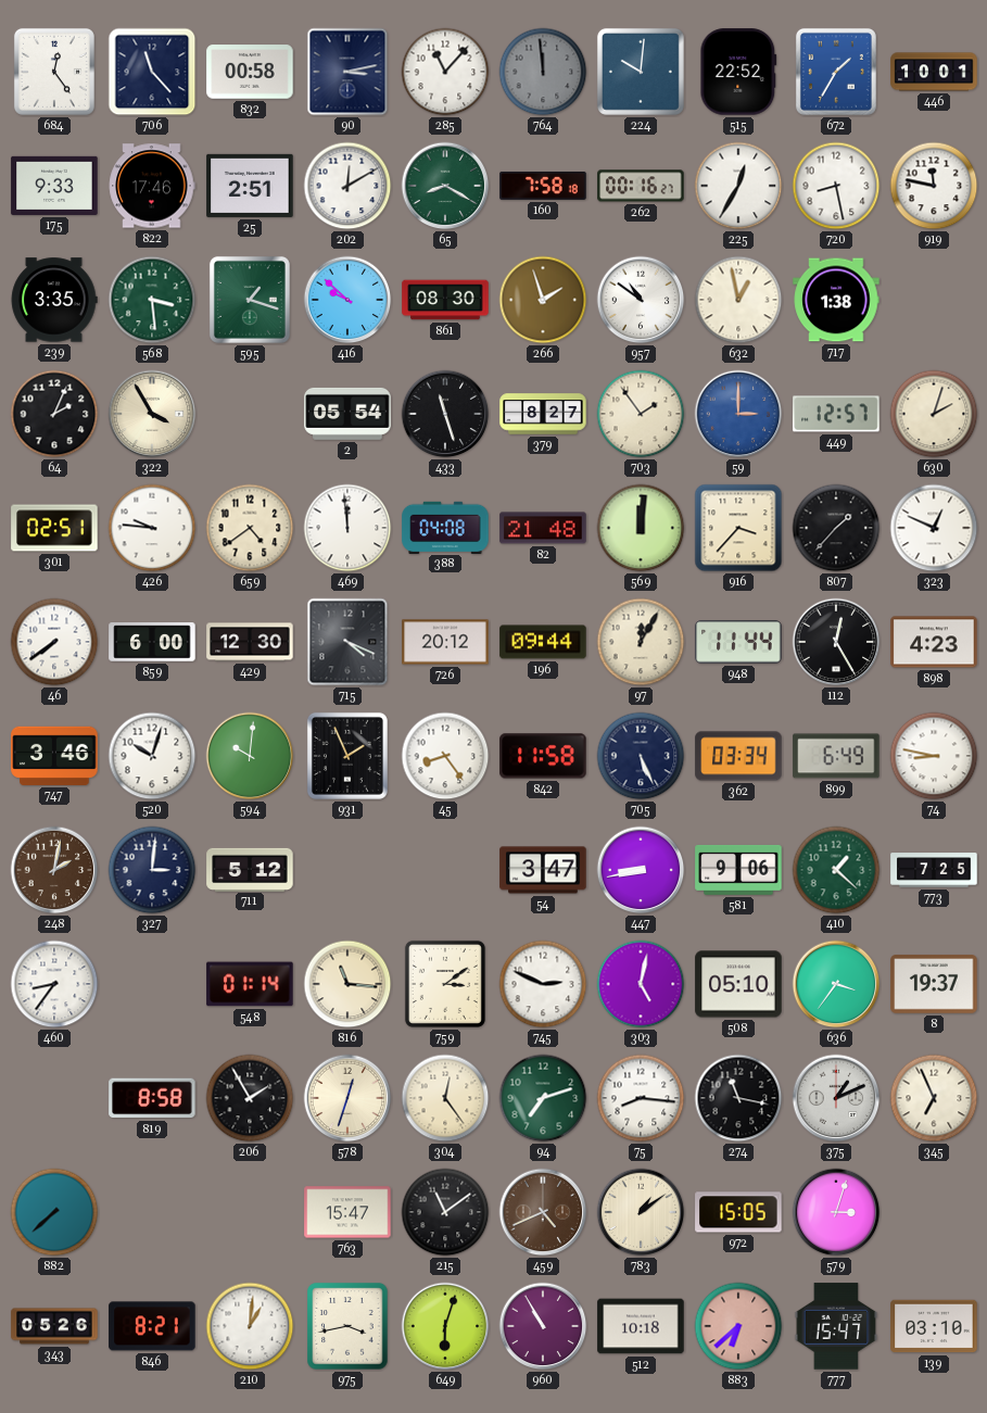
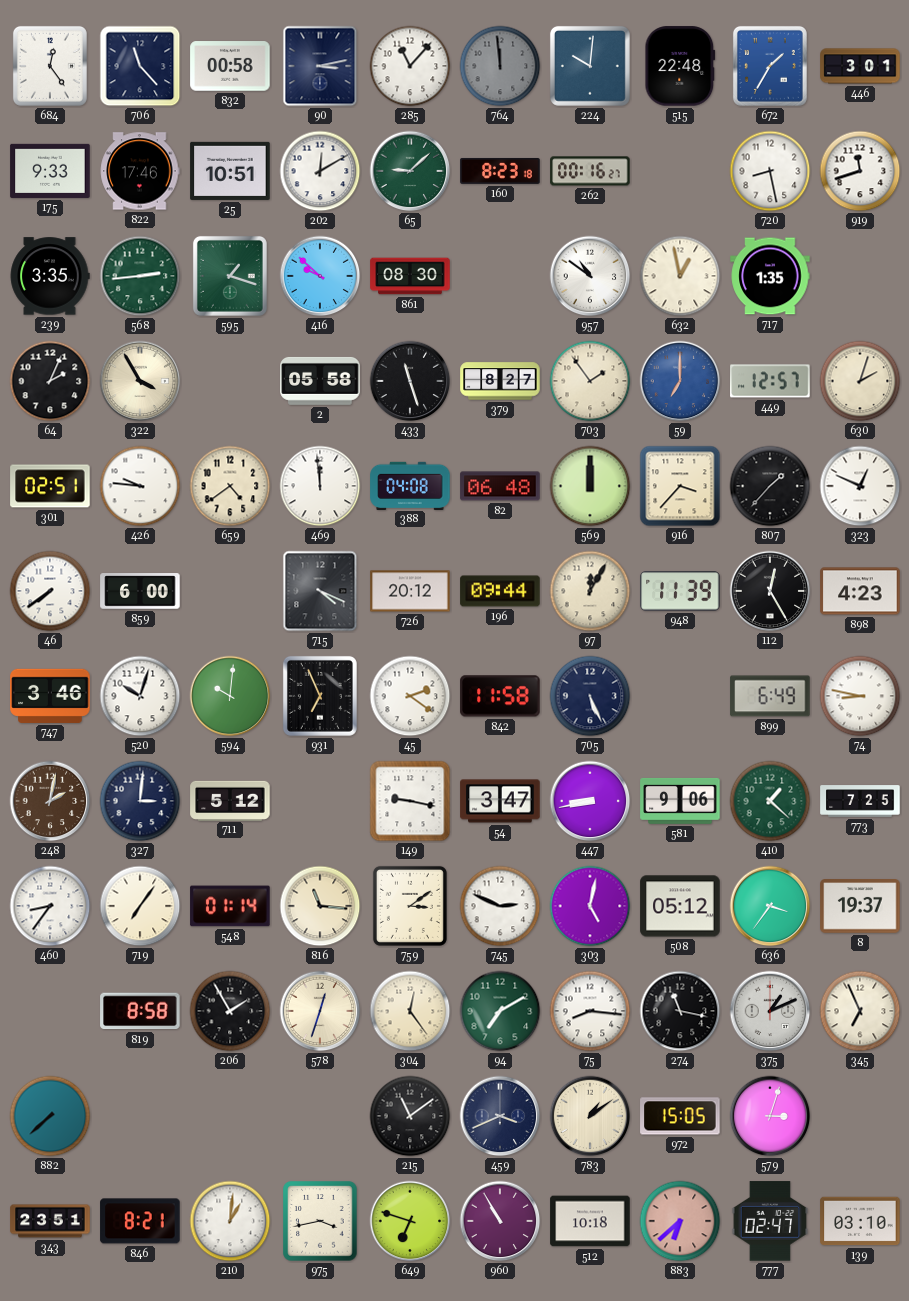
515: 22:52 -> 22:48 (680, 66)
446: 10:01 -> 3:01 (860, 66)
25: 2:51 -> 10:51 (230, 171)
65: 8:20 -> 9:08 (410, 171)
160: 7:58 -> 8:23 (500, 171)
225: 12:35 -> none (738, 186)
919: 11:47 -> 11:42 (860, 171)
568: 3:29 -> 2:44 (140, 276)
266: 1:57 -> none (543, 300)
717: 1:38 -> 1:35 (770, 276)
2: 05:54 -> 05:58 (320, 381)
59: 3:00 -> 7:00 (680, 381)
82: 21:48 -> 06:48 (500, 486)
569: 12:01 -> 12:00 (590, 486)
429: 12:30 -> none (250, 642)
948: 11:44 -> 11:39 (680, 591)
931: 1:56 -> 6:56 (320, 696)
45: 8:24 -> 2:21 (410, 696)
362: 03:34 -> none (738, 756)
149: none -> 9:17 (410, 801)
719: none -> 7:06 (140, 906)
508: 05:10 -> 05:12 (680, 906)
94: 7:12 -> 7:10 (500, 1011)
763: 15:47 -> none (347, 1212)
459: 4:41 -> 3:41 (500, 1116)
459 dial: brown -> navy (500, 1116)
343: 05:26 -> 23:51 (50, 1221)
649: 6:03 -> 6:48 (410, 1221)
777: 15:47 -> 02:47 (770, 1221)
